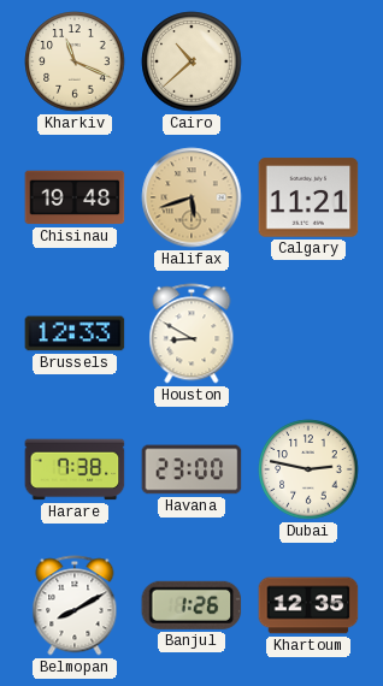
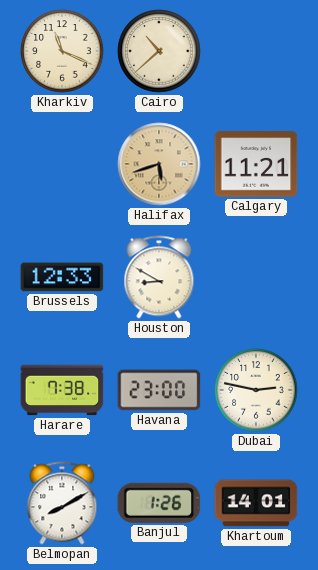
Chisinau: 19:48 -> none (75, 197)
Khartoum: 12:35 -> 14:01 (256, 503)
